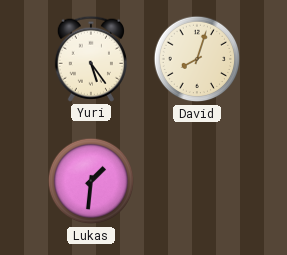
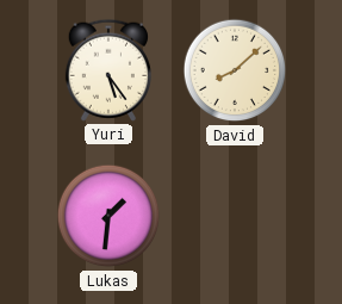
David: 8:03 -> 8:08 (235, 70)
